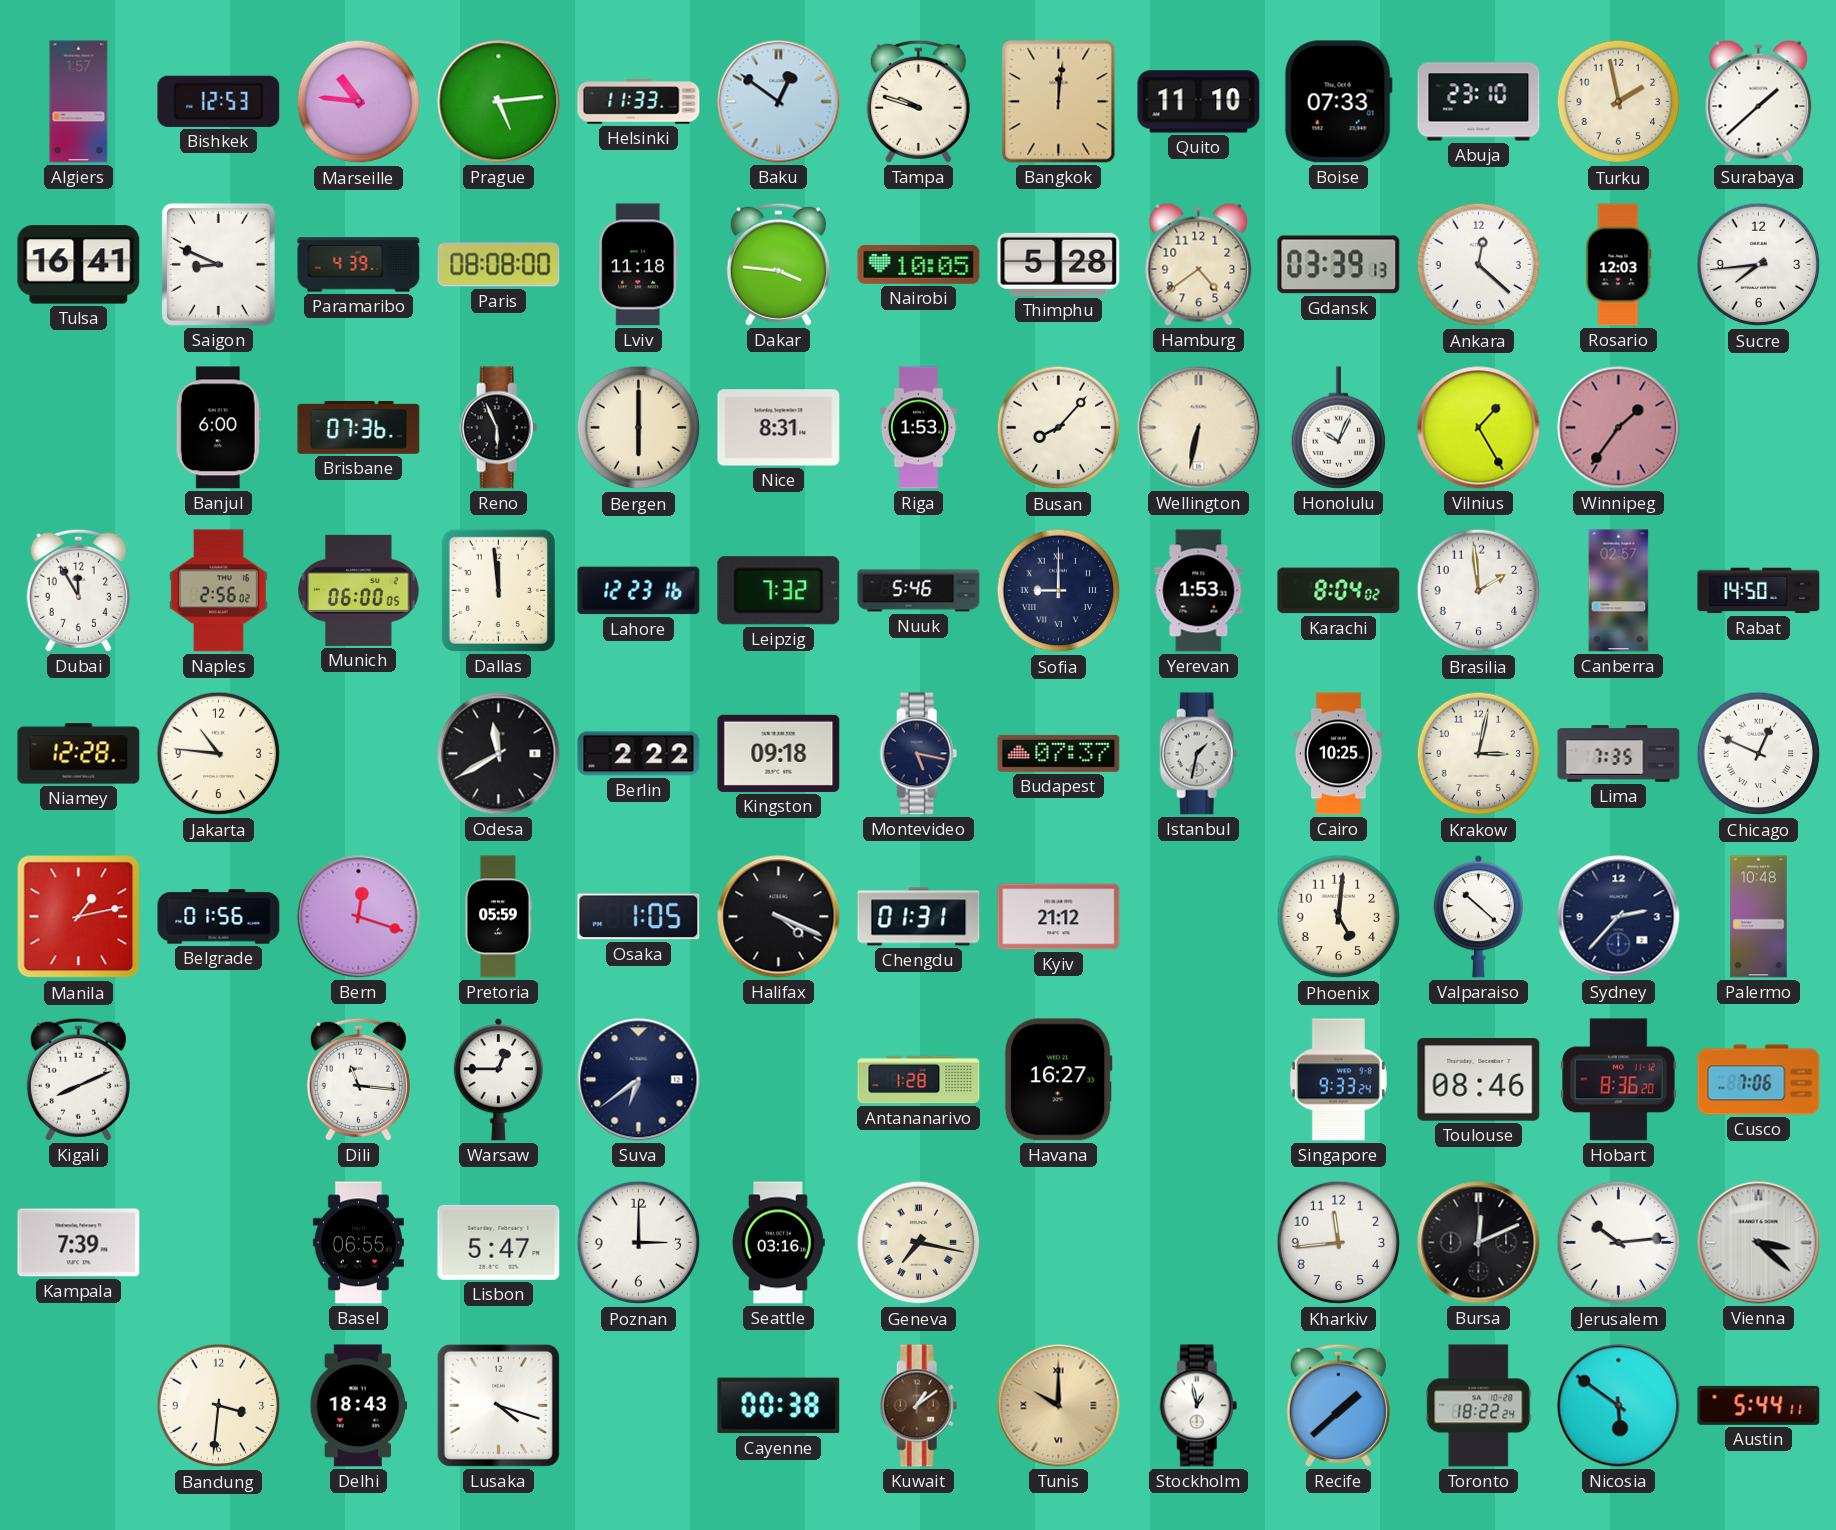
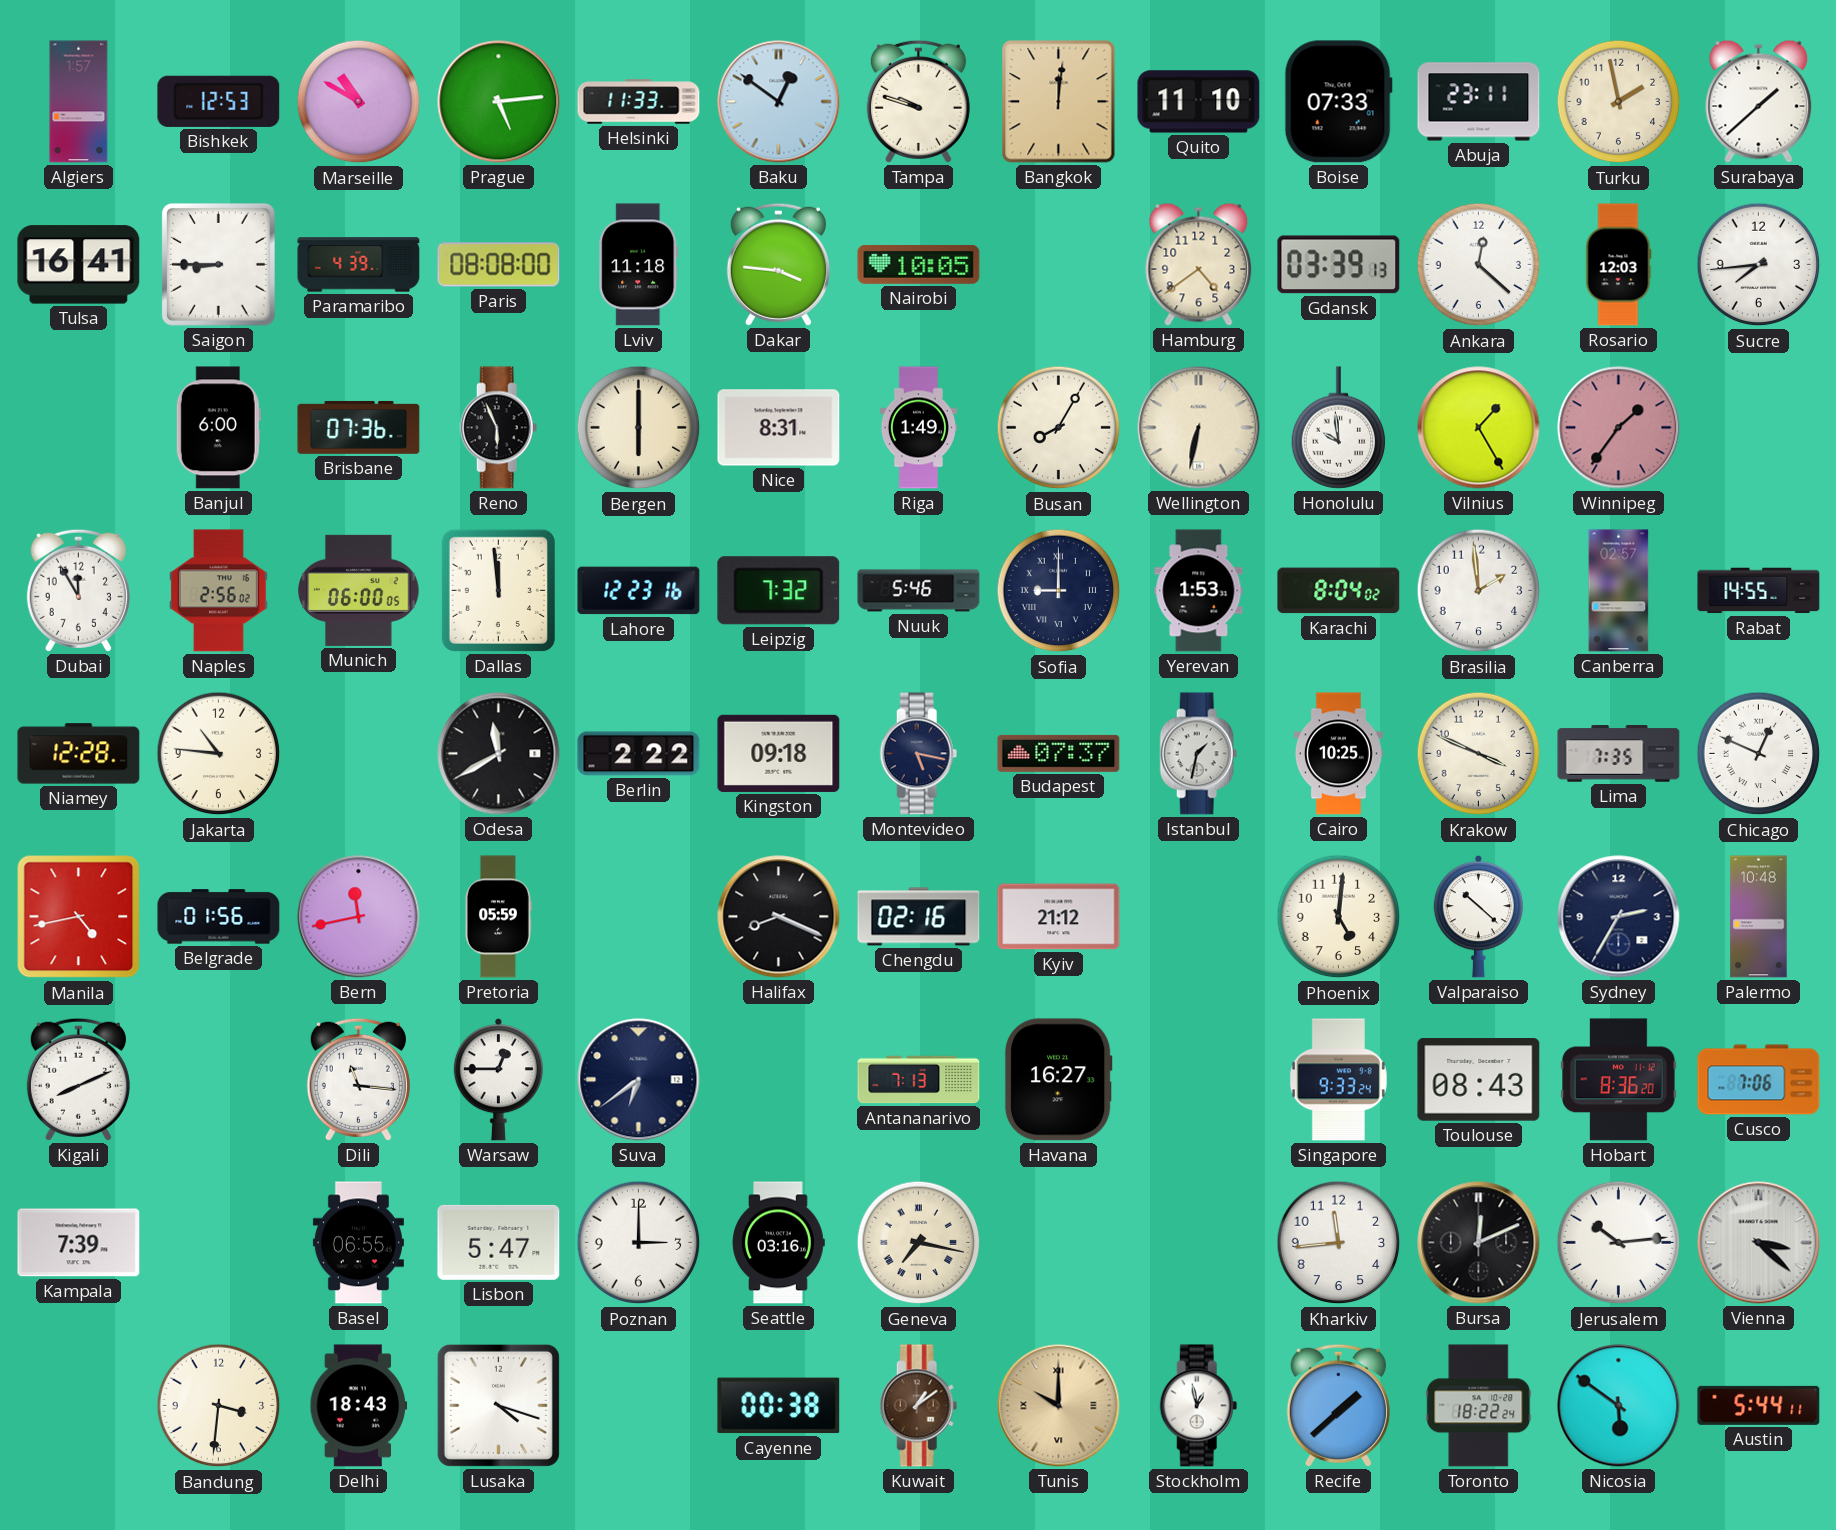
Marseille: 10:46 -> 10:50 (359, 102)
Abuja: 23:10 -> 23:11 (1479, 102)
Saigon: 8:49 -> 8:45 (218, 265)
Thimphu: 5:28 -> none (1059, 264)
Riga: 1:53 -> 1:49 (918, 428)
Busan: 8:07 -> 8:05 (1059, 428)
Honolulu: 10:04 -> 9:59 (1339, 428)
Rabat: 14:50 -> 14:55 (1759, 591)
Krakow: 3:02 -> 3:49 (1479, 754)
Manila: 1:13 -> 4:43 (79, 917)
Bern: 12:18 -> 11:43 (359, 917)
Osaka: 1:05 -> none (639, 917)
Halifax: 4:19 -> 8:19 (779, 917)
Chengdu: 01:31 -> 02:16 (919, 917)
Sydney: 2:37 -> 2:35 (1619, 917)
Antananarivo: 1:28 -> 7:13 (919, 1080)
Toulouse: 08:46 -> 08:43 (1479, 1080)
